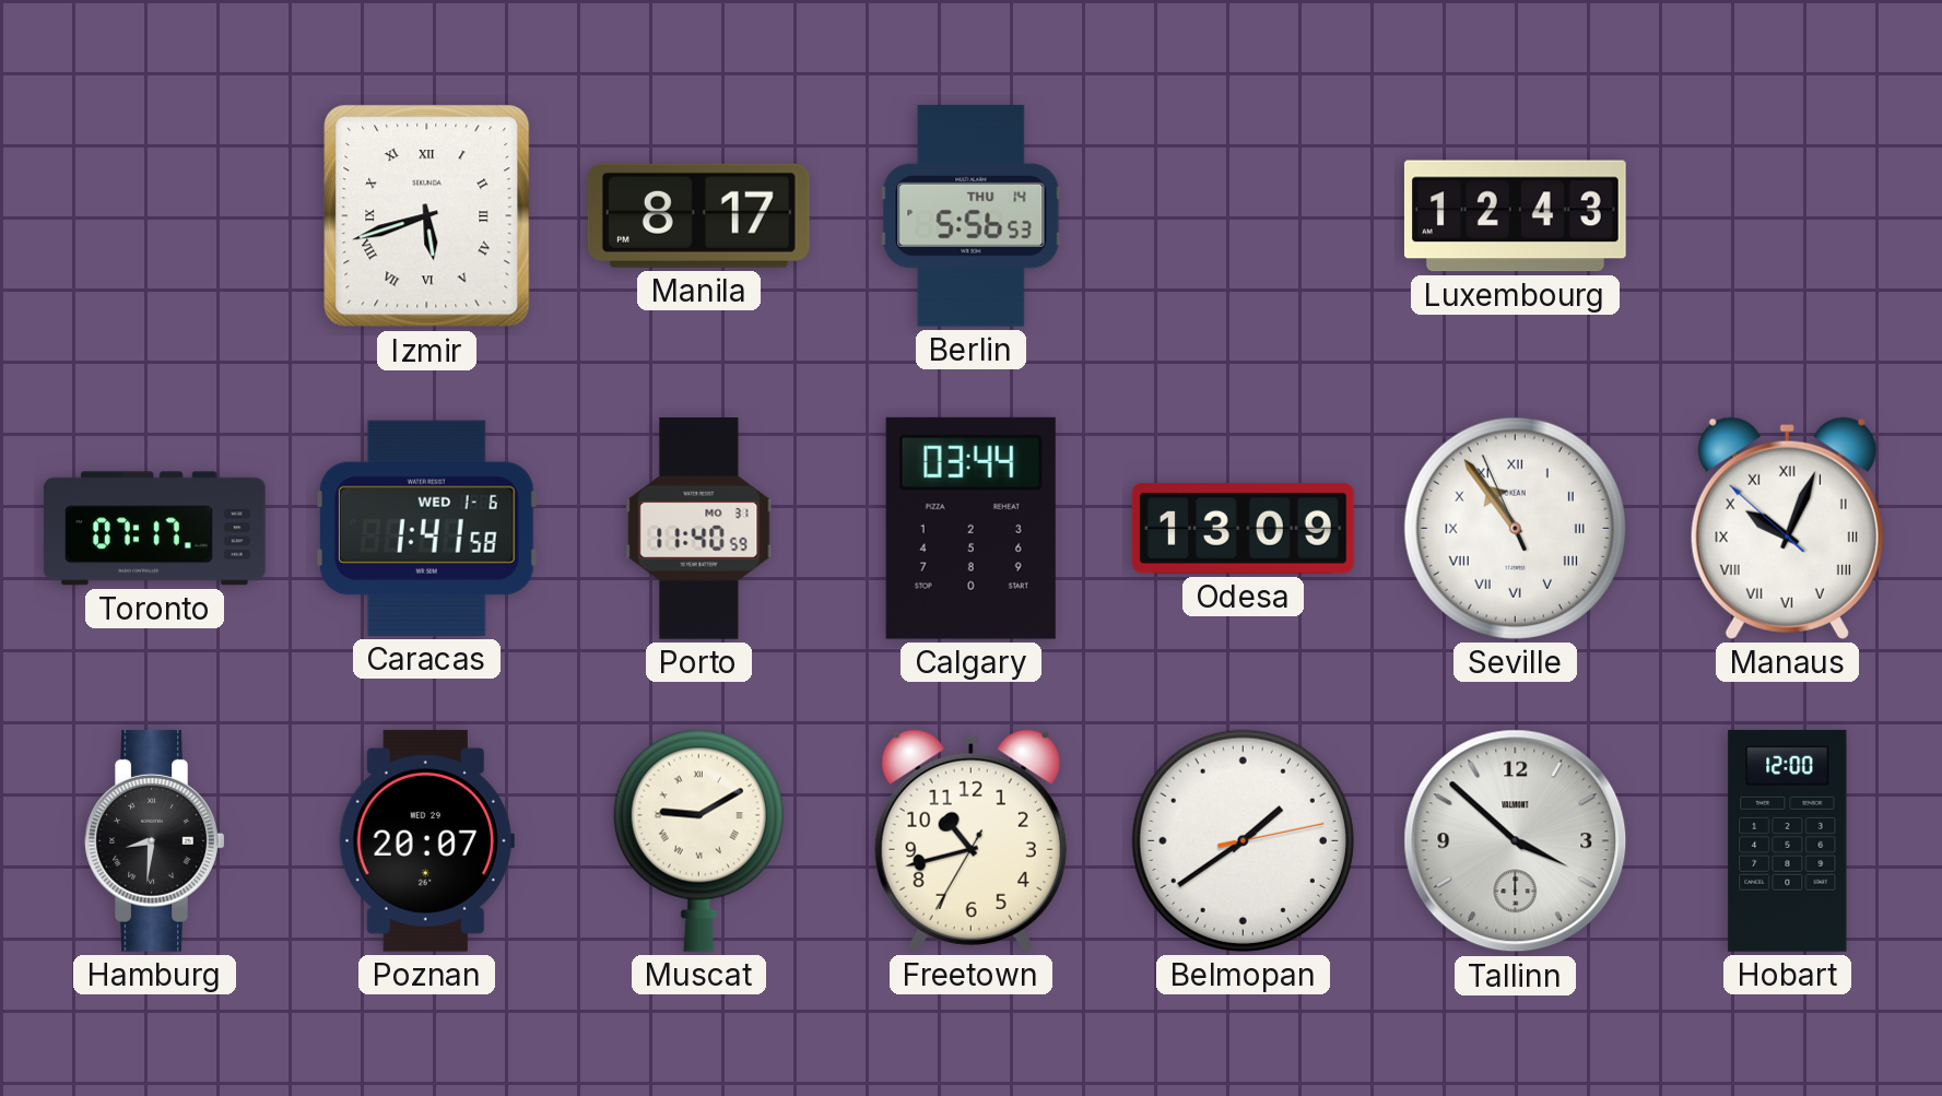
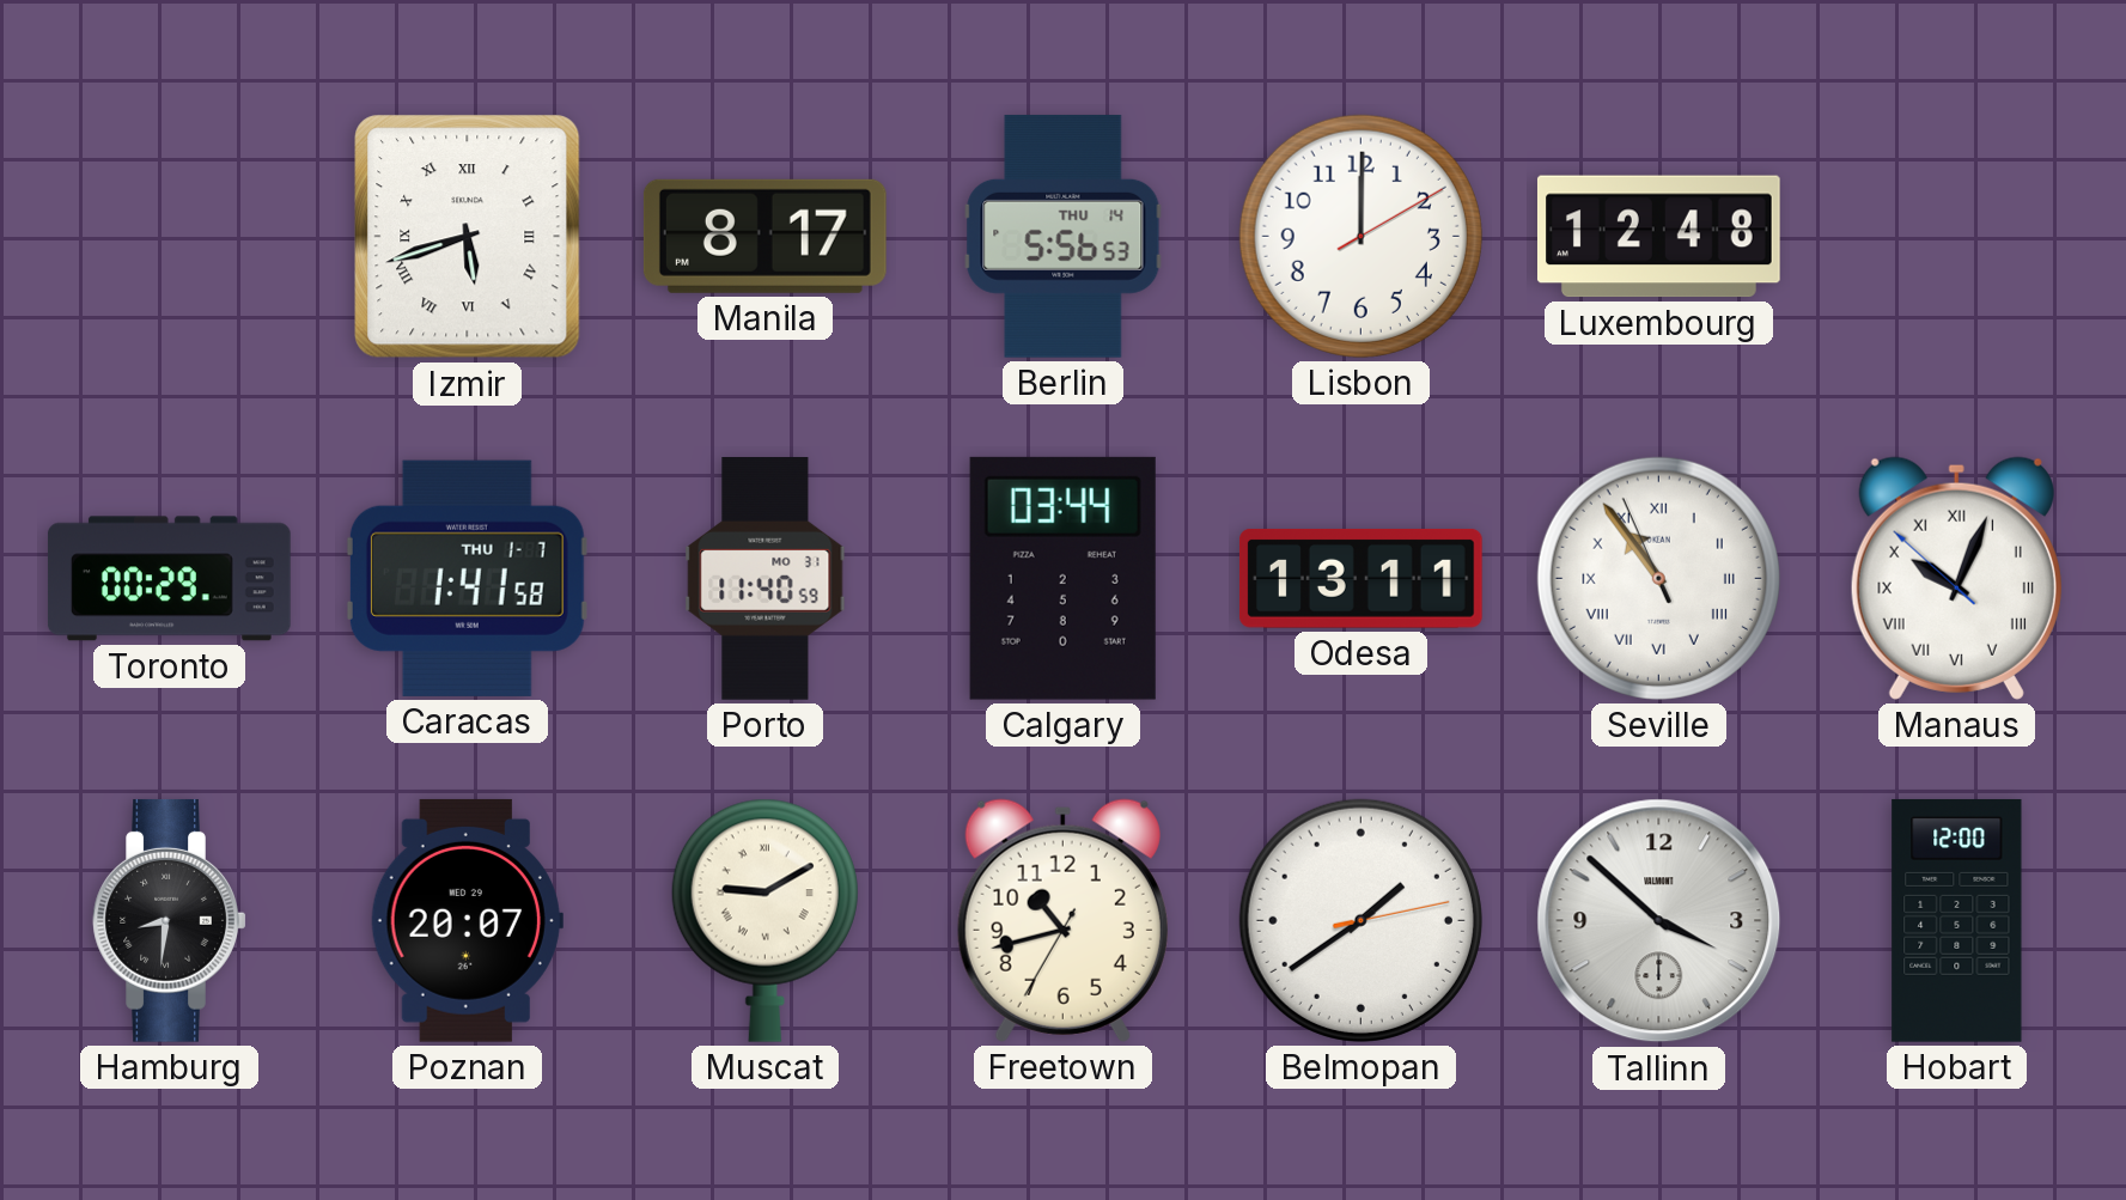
Lisbon: none -> 12:00 (1360, 236)
Luxembourg: 12:43 -> 12:48 (1658, 237)
Toronto: 07:17 -> 00:29 (169, 579)
Caracas date: WED 1-6 -> THU 1-7 (467, 578)
Odesa: 13:09 -> 13:11 (1360, 579)
